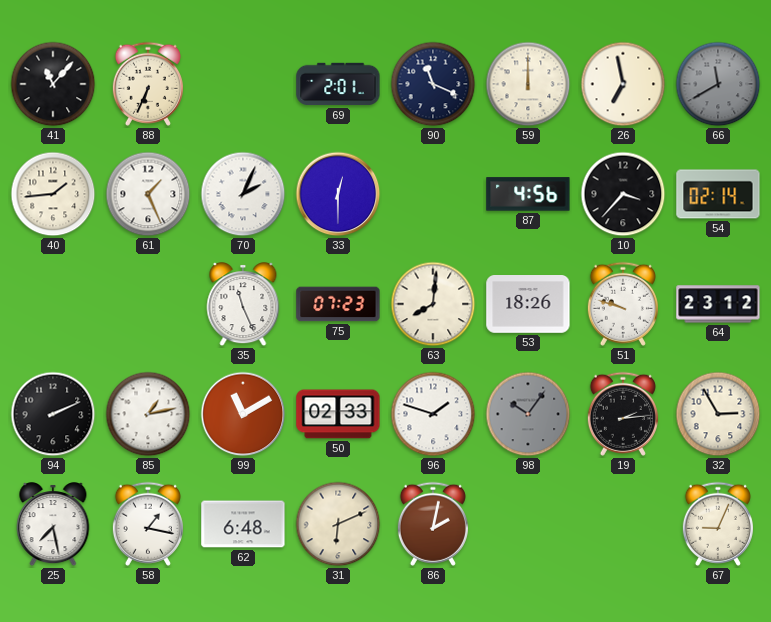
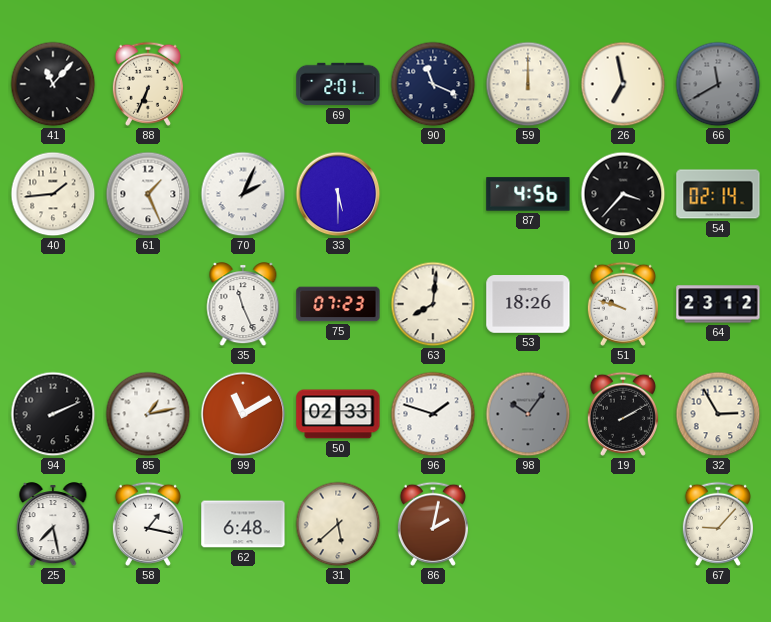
33: 12:30 -> 5:30 (338, 194)
19: 2:14 -> 2:10 (623, 414)
31: 6:11 -> 5:38 (338, 524)
67: 9:04 -> 9:07 (718, 524)
